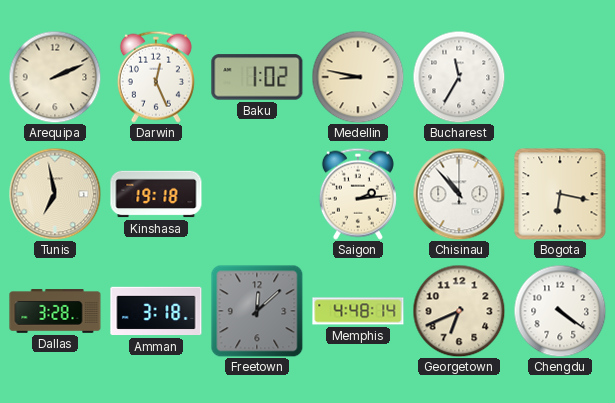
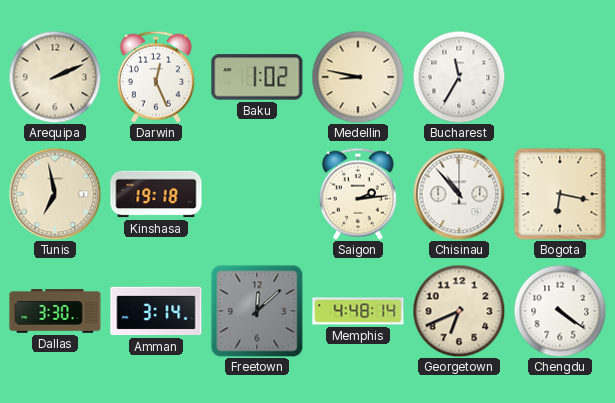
Dallas: 3:28 -> 3:30 (55, 311)
Amman: 3:18 -> 3:14 (156, 311)
